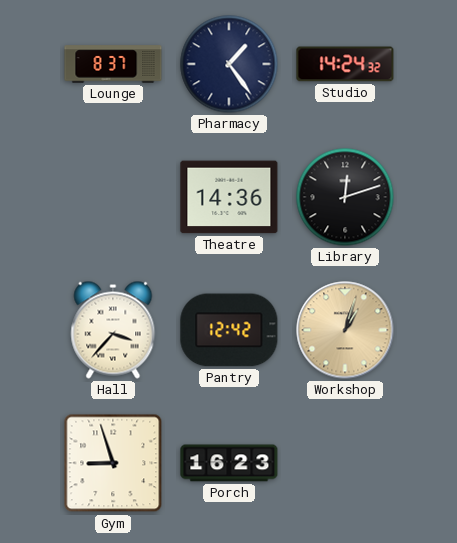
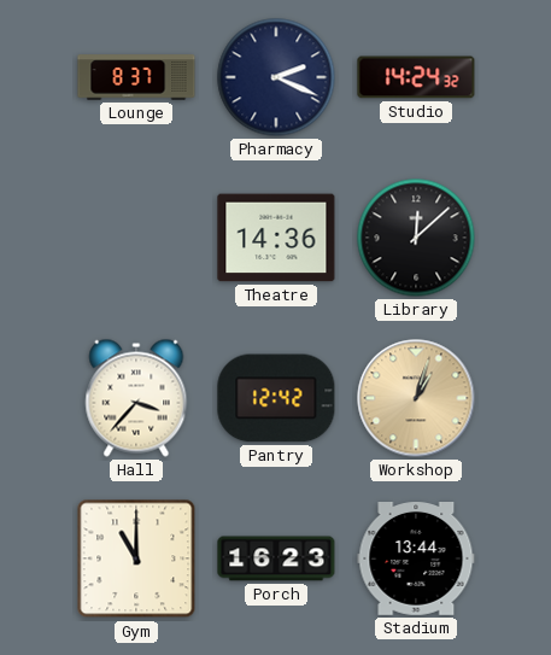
Pharmacy: 1:24 -> 2:19 (276, 77)
Library: 12:12 -> 12:08 (416, 238)
Gym: 8:57 -> 11:00 (136, 558)
Stadium: none -> 13:44 (416, 560)
